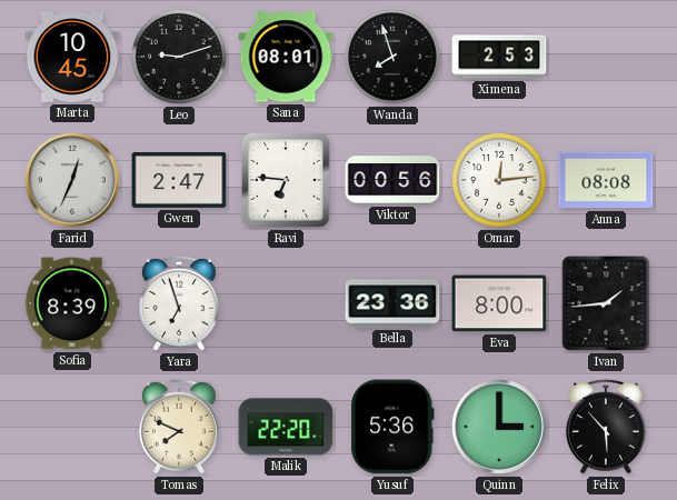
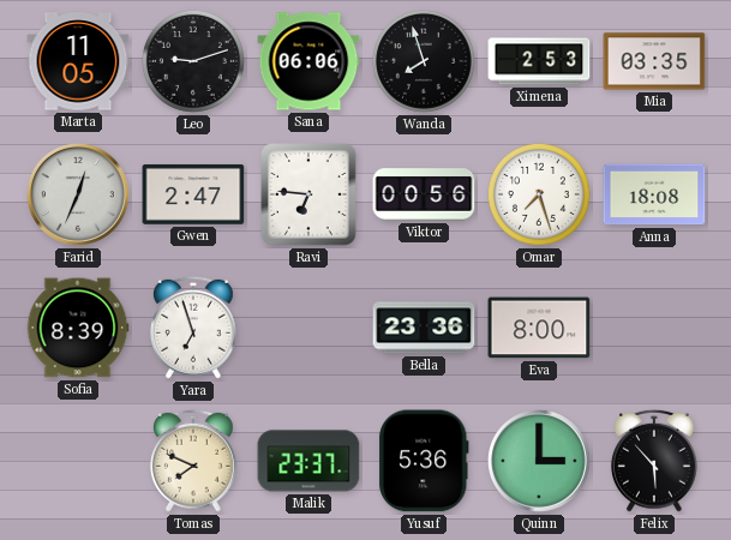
Marta: 10:45 -> 11:05 (78, 61)
Sana: 08:01 -> 06:06 (308, 61)
Mia: none -> 03:35 (654, 61)
Omar: 12:14 -> 7:27 (539, 194)
Anna: 08:08 -> 18:08 (654, 194)
Ivan: 1:44 -> none (606, 303)
Malik: 22:20 -> 23:37 (308, 461)
